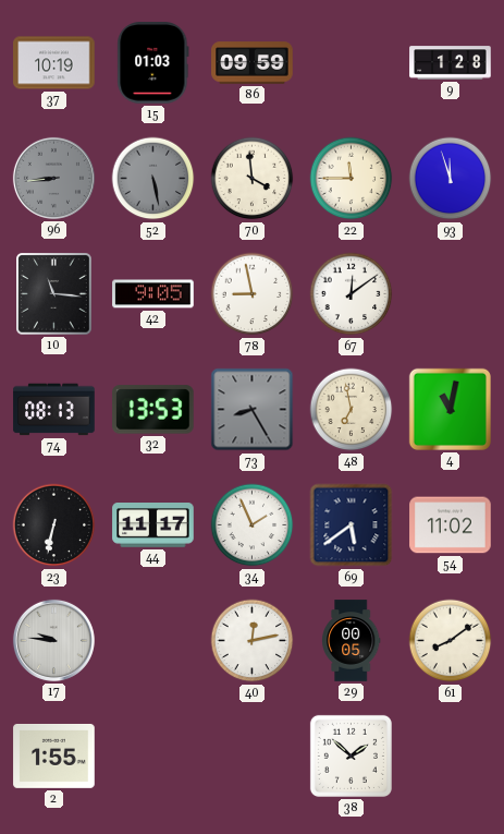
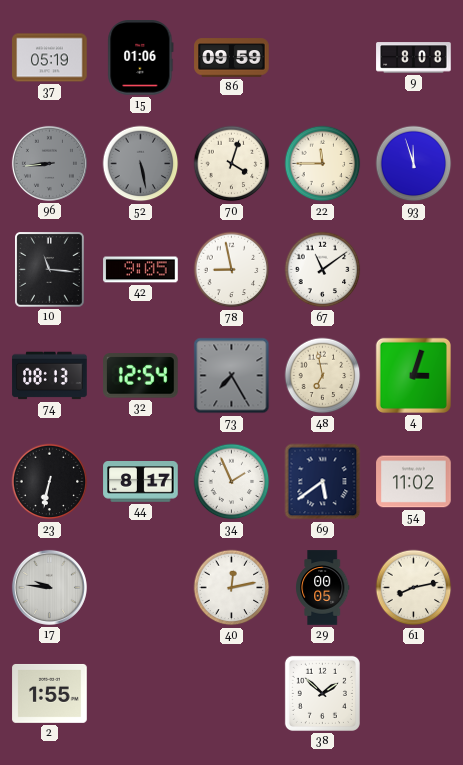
37: 10:19 -> 05:19 (50, 58)
15: 01:03 -> 01:06 (141, 58)
9: 1:28 -> 8:08 (414, 58)
70: 3:59 -> 4:03 (232, 164)
67: 12:09 -> 11:09 (323, 270)
32: 13:53 -> 12:54 (141, 376)
73: 8:25 -> 7:25 (232, 376)
4: 11:02 -> 3:03 (413, 375)
44: 11:17 -> 8:17 (141, 482)
61: 8:09 -> 8:13 (414, 588)
